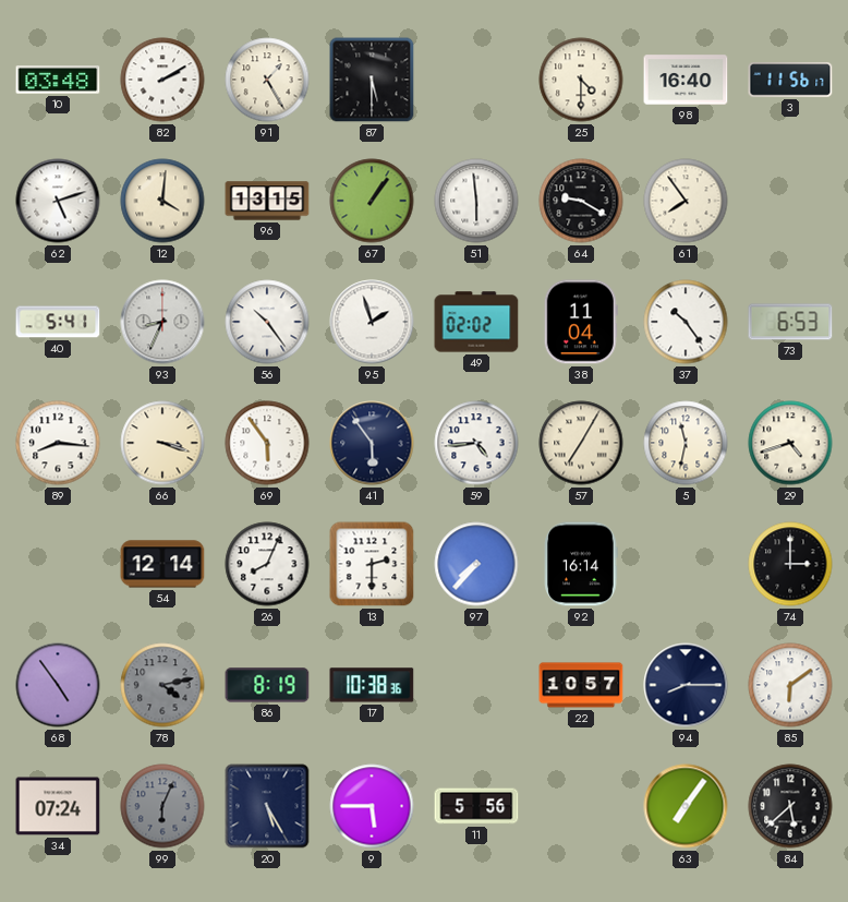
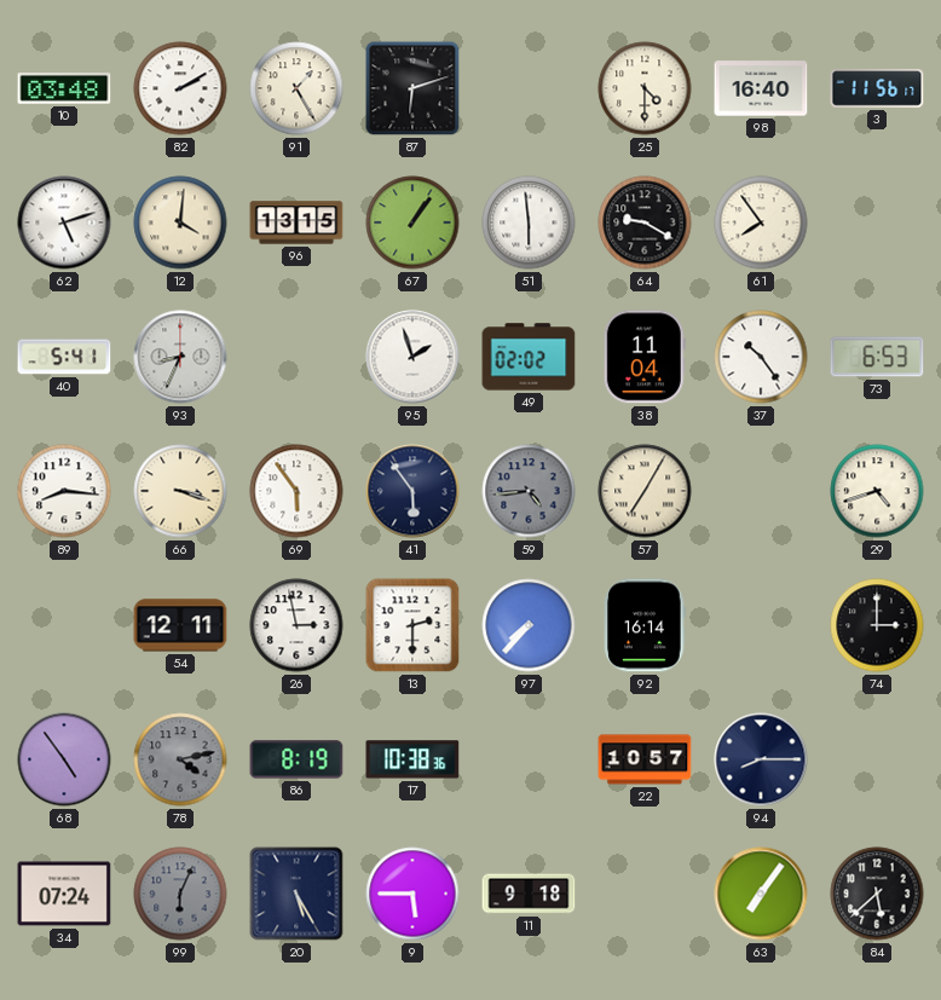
87: 5:30 -> 6:12 (412, 88)
56: 10:24 -> none (267, 322)
59 dial: white -> grey (529, 491)
5: 11:32 -> none (686, 443)
54: 12:14 -> 12:11 (180, 625)
26: 8:04 -> 2:58 (296, 625)
85: 6:09 -> none (790, 685)
11: 5:56 -> 9:18 (529, 894)
